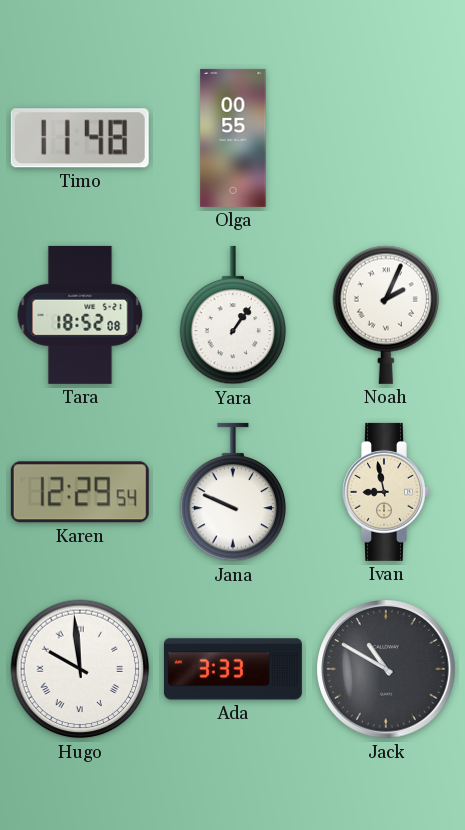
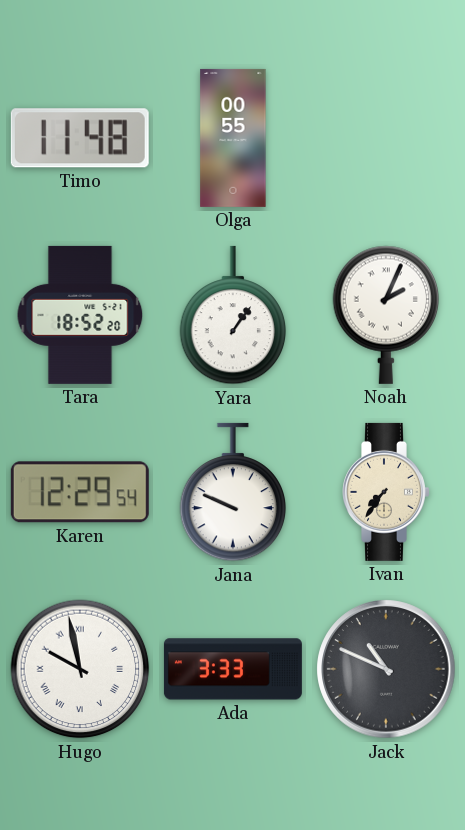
Tara: 18:52:08 -> 18:52:20 (80, 315)
Ivan: 8:58 -> 7:36 (387, 492)
Hugo: 9:59 -> 9:58 (80, 669)
Jack: 10:50 -> 10:49 (386, 669)
